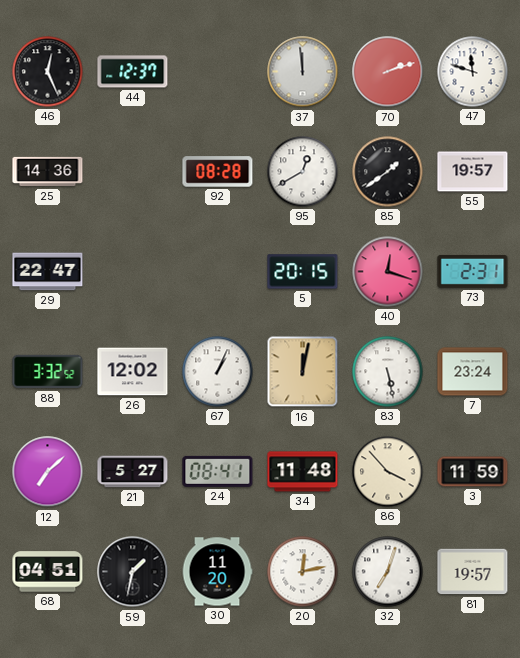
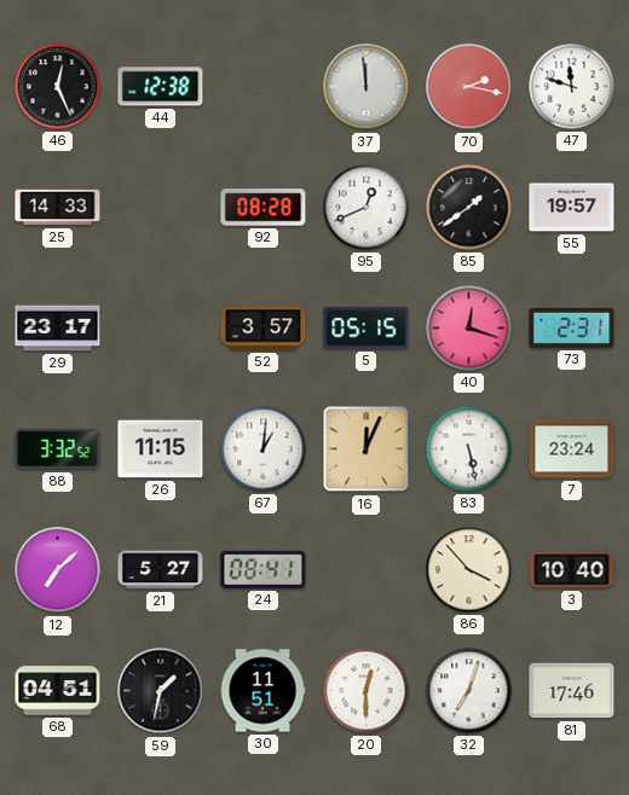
44: 12:37 -> 12:38 (161, 87)
70: 2:12 -> 2:17 (469, 87)
25: 14:36 -> 14:33 (58, 208)
95: 12:40 -> 12:41 (367, 208)
29: 22:47 -> 23:17 (58, 329)
52: none -> 3:57 (264, 329)
5: 20:15 -> 05:15 (367, 329)
26: 12:02 -> 11:15 (161, 449)
67: 1:04 -> 1:01 (264, 449)
16: 12:02 -> 12:04 (367, 449)
34: 11:48 -> none (303, 472)
3: 11:59 -> 10:40 (572, 570)
30: 11:20 -> 11:51 (262, 691)
20: 12:13 -> 12:30 (367, 691)
81: 19:57 -> 17:46 (572, 691)
